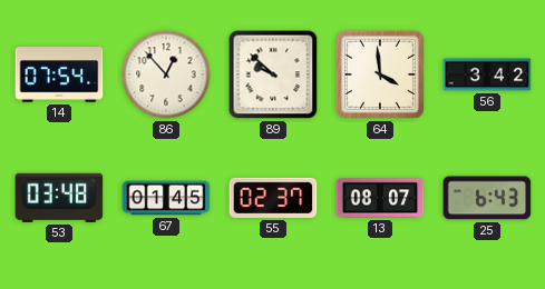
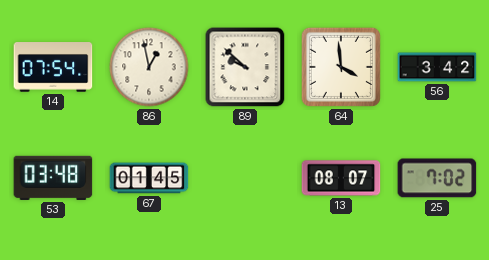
86: 12:53 -> 12:58 (149, 67)
55: 02:37 -> none (273, 198)
25: 6:43 -> 7:02 (437, 178)
